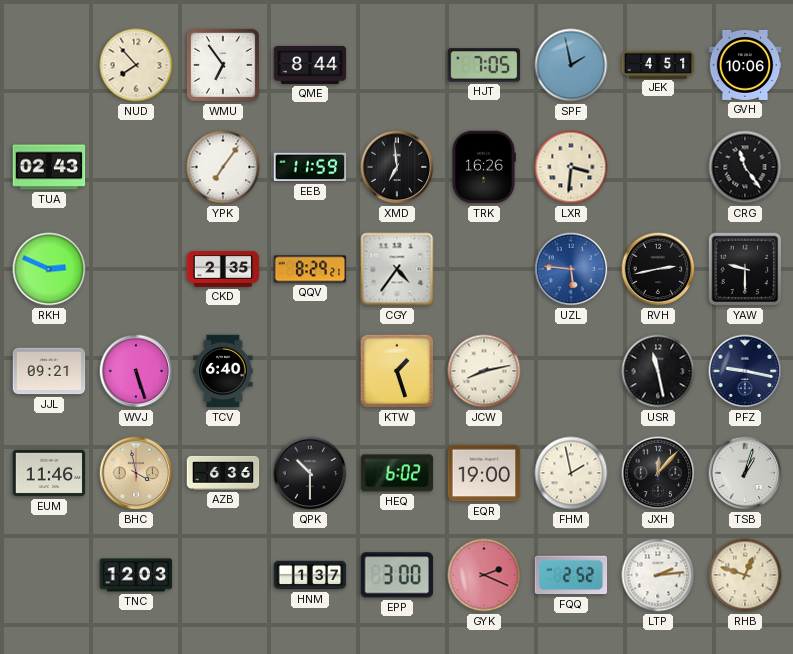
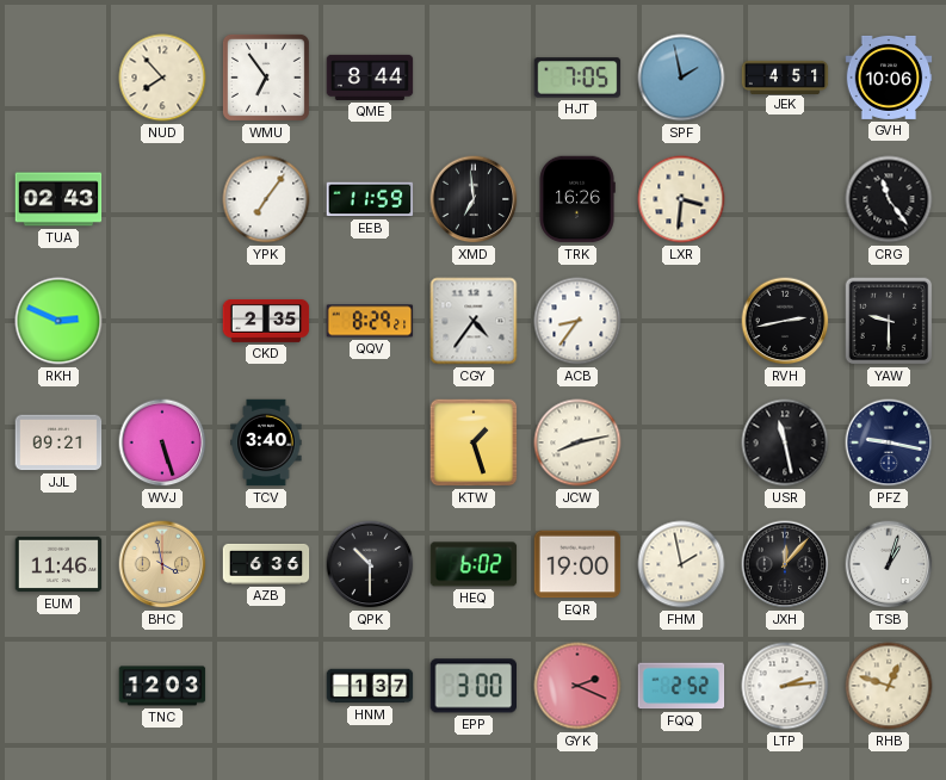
ACB: none -> 8:36 (577, 321)
UZL: 5:46 -> none (571, 269)
TCV: 6:40 -> 3:40 (266, 442)
